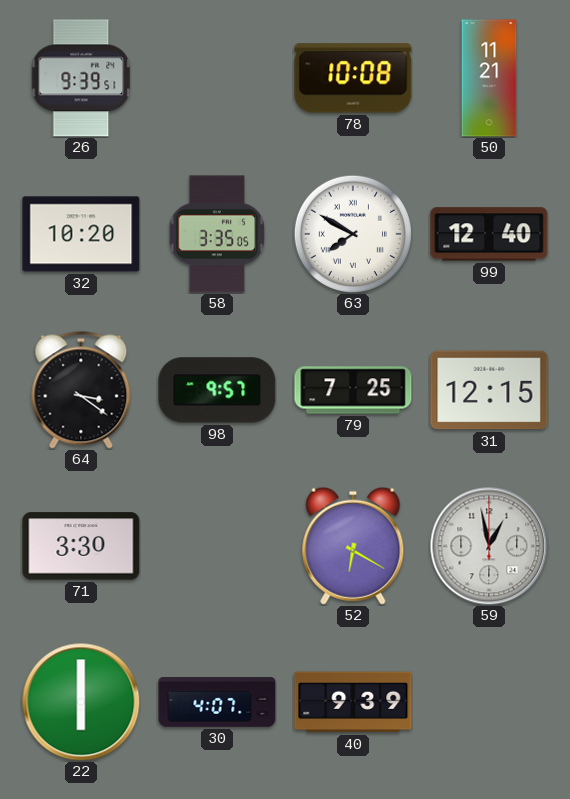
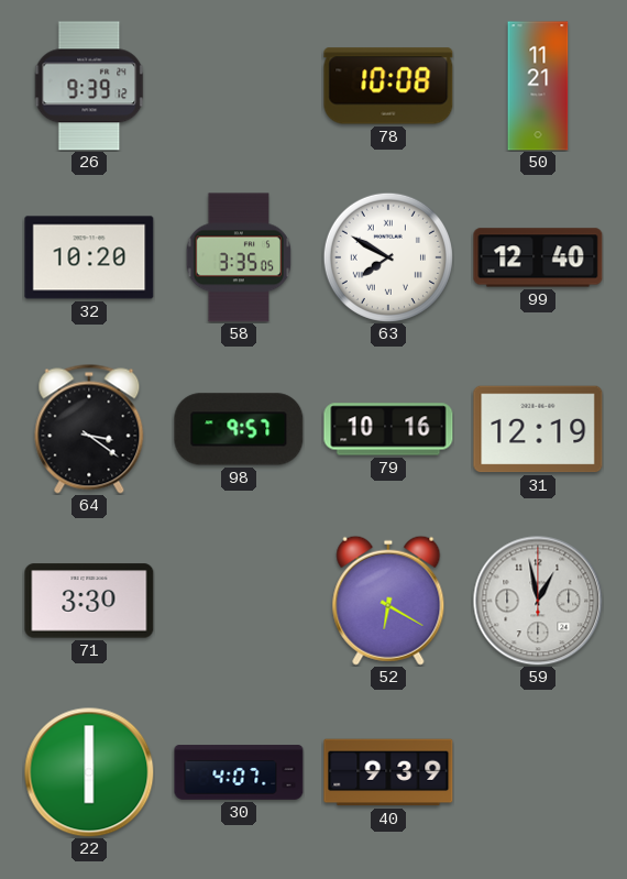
26: 9:39:51 -> 9:39:12 (89, 86)
79: 7:25 -> 10:16 (388, 429)
31: 12:15 -> 12:19 (538, 429)
